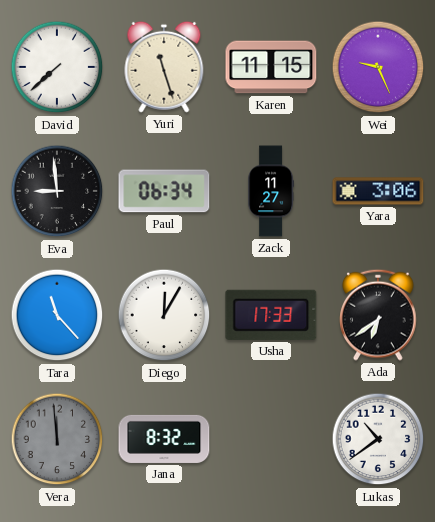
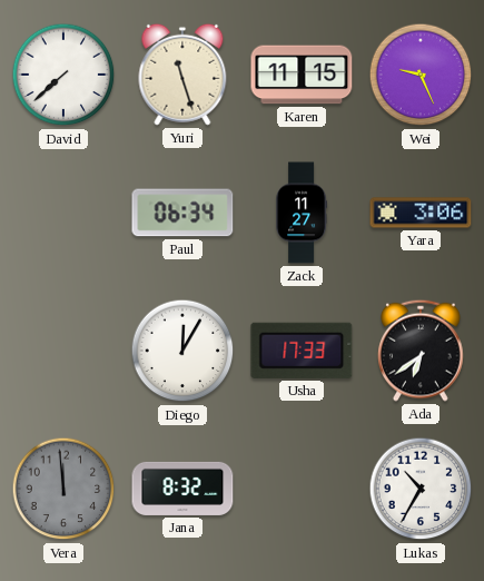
Eva: 8:59 -> none (57, 191)
Tara: 11:23 -> none (57, 315)
Lukas: 10:39 -> 10:35 (421, 489)
